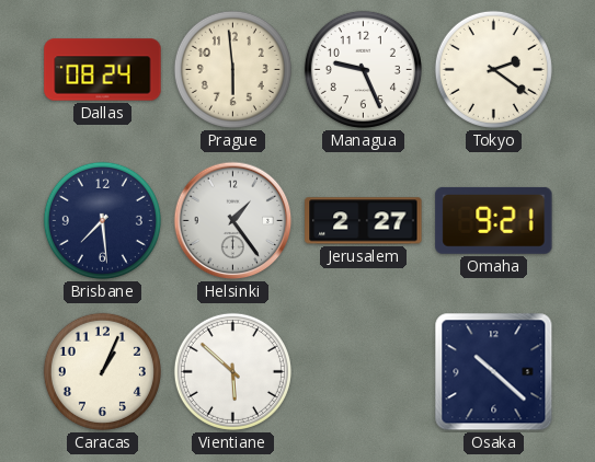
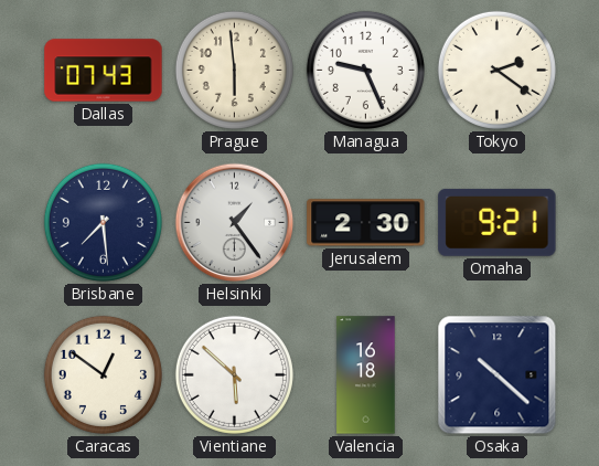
Dallas: 08:24 -> 07:43 (104, 71)
Jerusalem: 2:27 -> 2:30 (366, 223)
Caracas: 1:04 -> 12:51 (103, 374)
Valencia: none -> 16:18 (366, 375)
